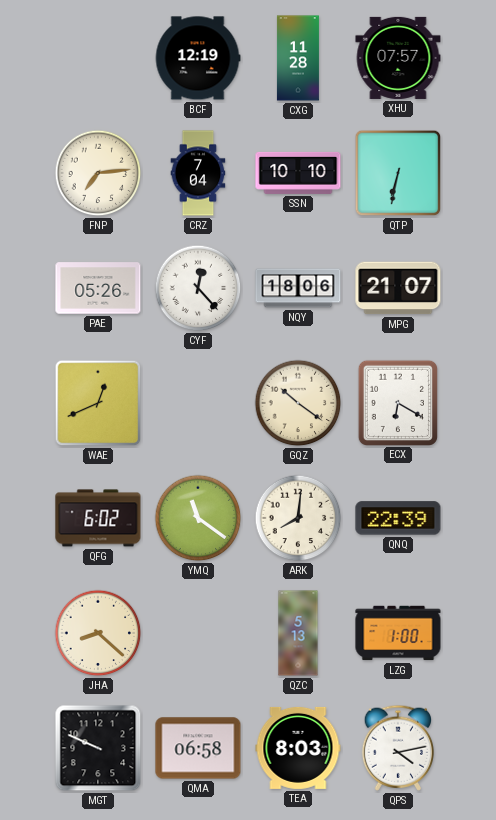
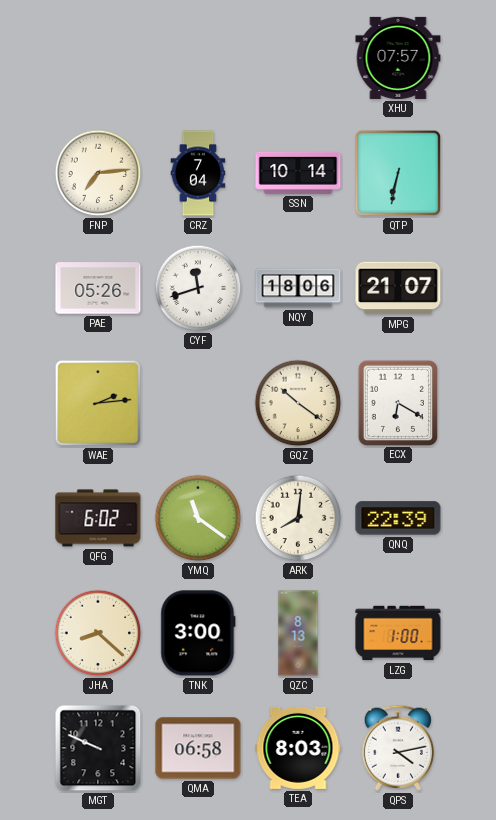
BCF: 12:19 -> none (198, 58)
CXG: 11:28 -> none (298, 58)
SSN: 10:10 -> 10:14 (298, 173)
CYF: 12:23 -> 11:42 (198, 288)
WAE: 12:41 -> 2:14 (98, 403)
TNK: none -> 3:00 (198, 633)
QZC: 5:13 -> 8:13 (298, 633)
